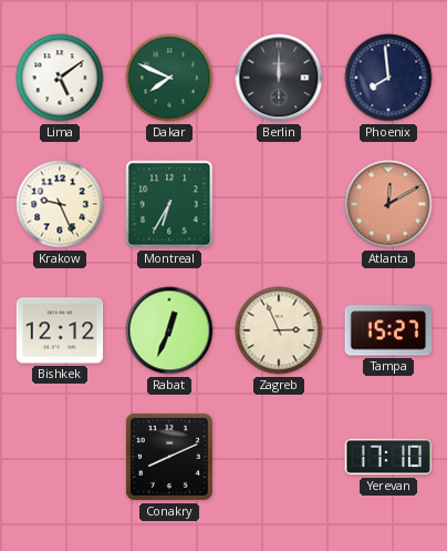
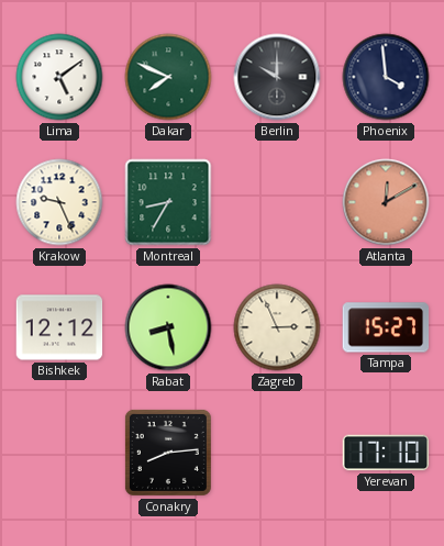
Berlin: 12:00 -> 10:00 (277, 77)
Phoenix: 7:59 -> 3:59 (386, 77)
Montreal: 6:35 -> 8:35 (168, 202)
Rabat: 12:34 -> 8:28 (168, 327)
Conakry: 8:11 -> 8:14 (168, 453)
